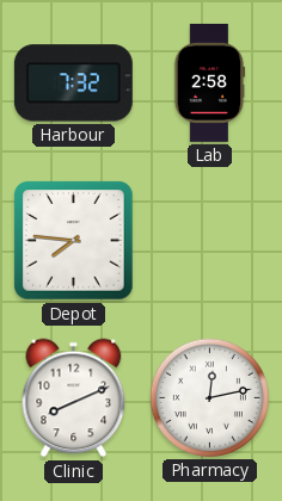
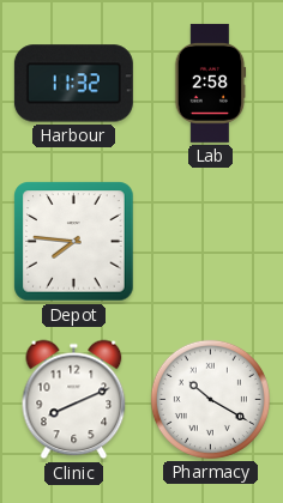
Harbour: 7:32 -> 11:32 (73, 84)
Pharmacy: 12:13 -> 10:20 (210, 399)
